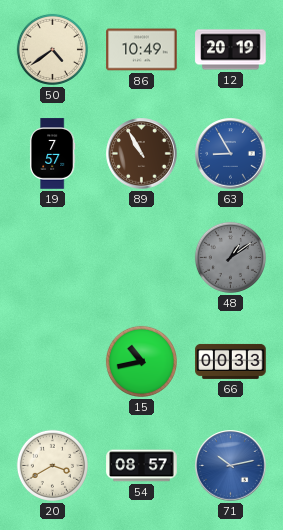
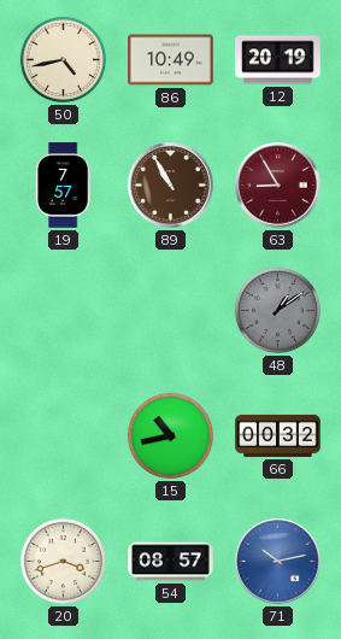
50: 4:39 -> 4:43 (63, 59)
63 dial: blue -> burgundy (278, 186)
66: 00:33 -> 00:32 (278, 435)
20: 3:40 -> 3:42 (63, 561)
